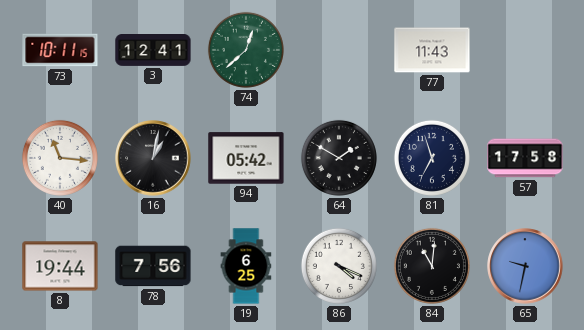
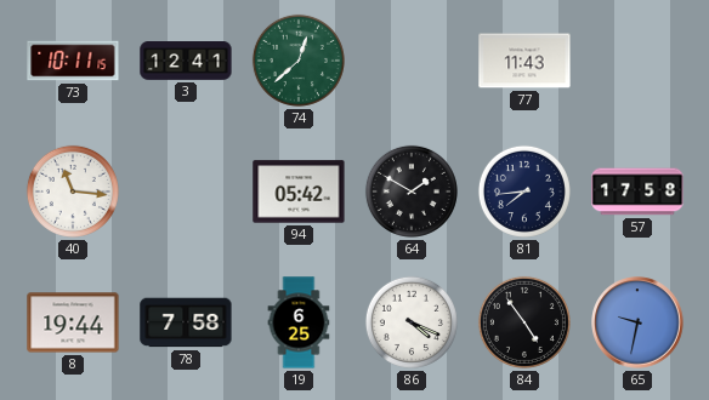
16: 1:02 -> none (153, 158)
81: 6:57 -> 7:44 (524, 192)
78: 7:56 -> 7:58 (186, 322)
84: 11:01 -> 4:54 (524, 322)
